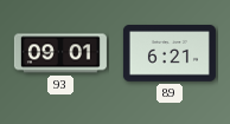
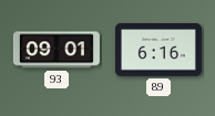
89: 6:21 -> 6:16 (158, 51)
